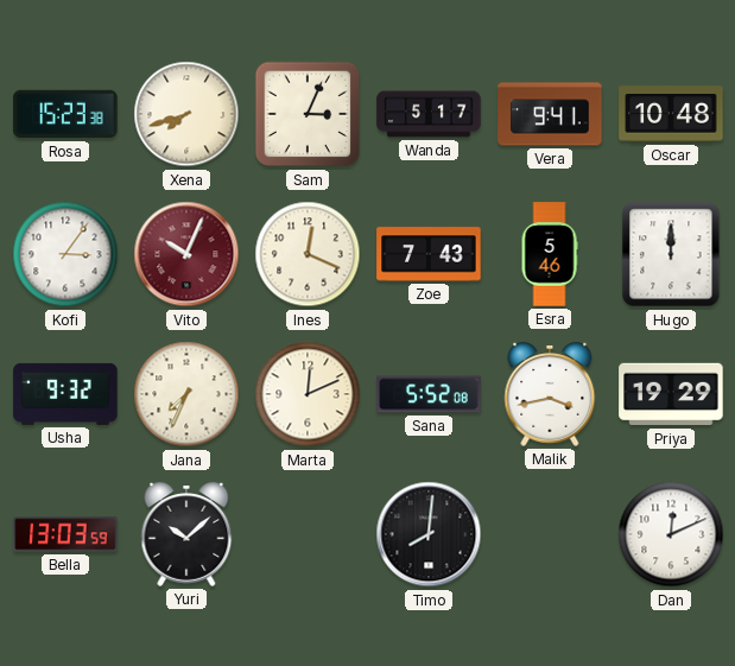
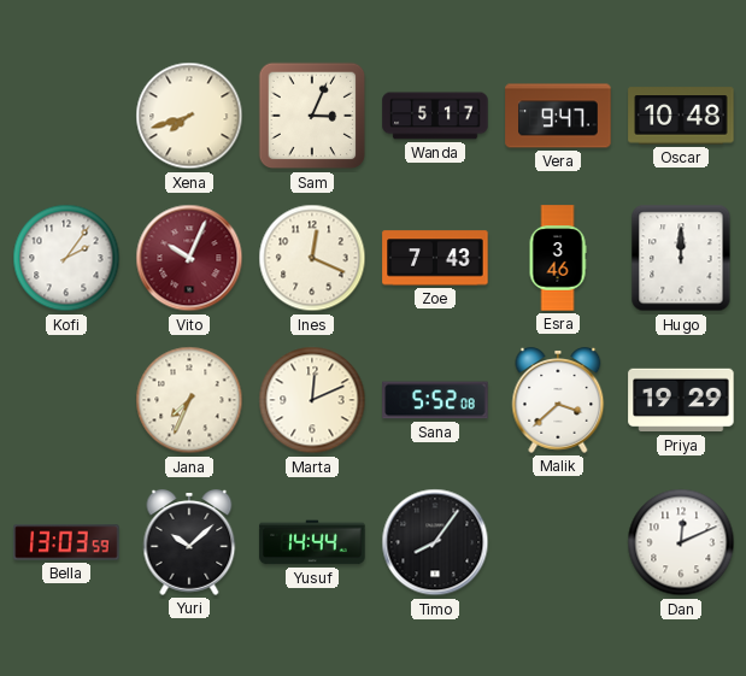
Rosa: 15:23 -> none (65, 114)
Vera: 9:41 -> 9:47 (558, 116)
Kofi: 3:06 -> 2:06 (66, 258)
Esra: 5:46 -> 3:46 (558, 258)
Usha: 9:32 -> none (65, 394)
Malik: 3:43 -> 3:38 (558, 400)
Yusuf: none -> 14:44 (312, 542)
Timo: 8:01 -> 8:06 (435, 542)
